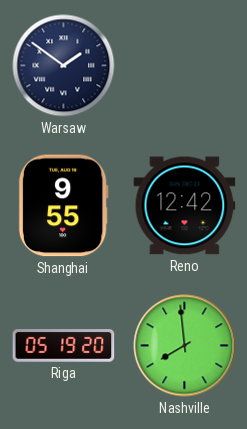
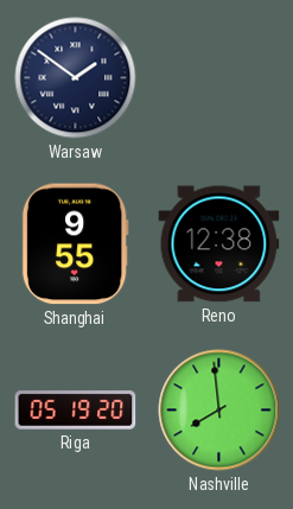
Reno: 12:42 -> 12:38 (219, 244)
